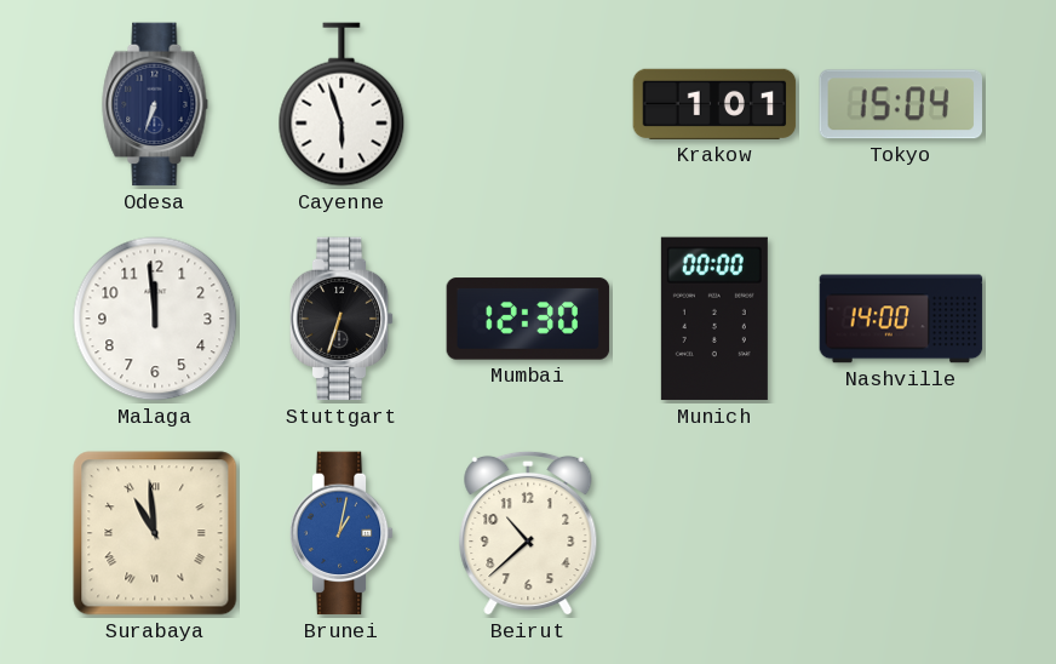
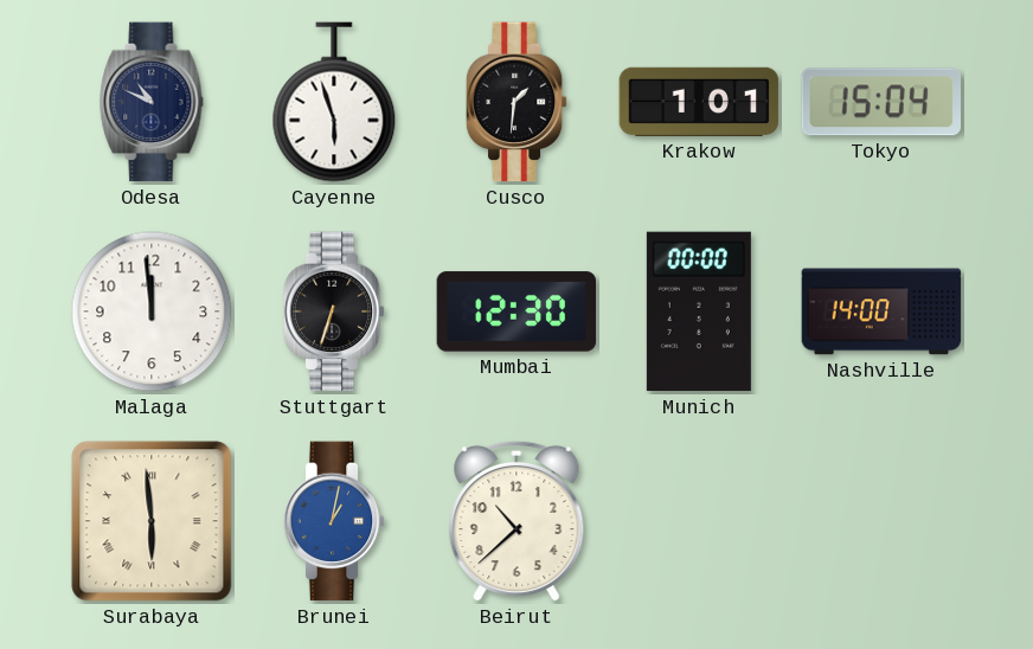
Odesa: 6:33 -> 10:49 (152, 102)
Cusco: none -> 1:31 (516, 102)
Surabaya: 10:59 -> 5:59 (152, 521)
